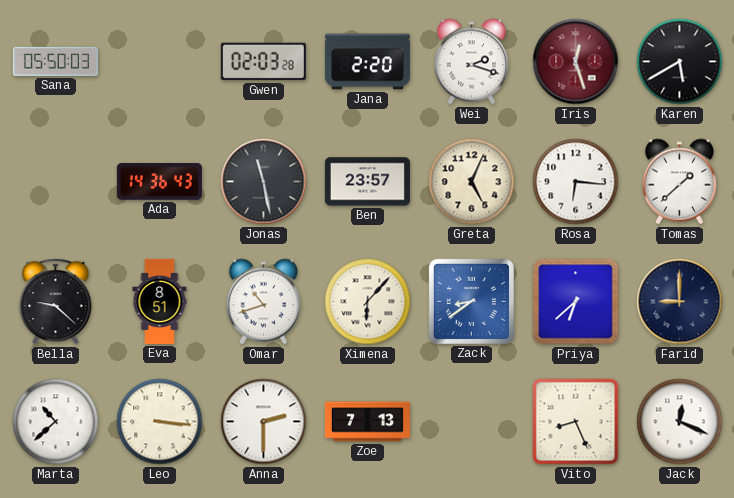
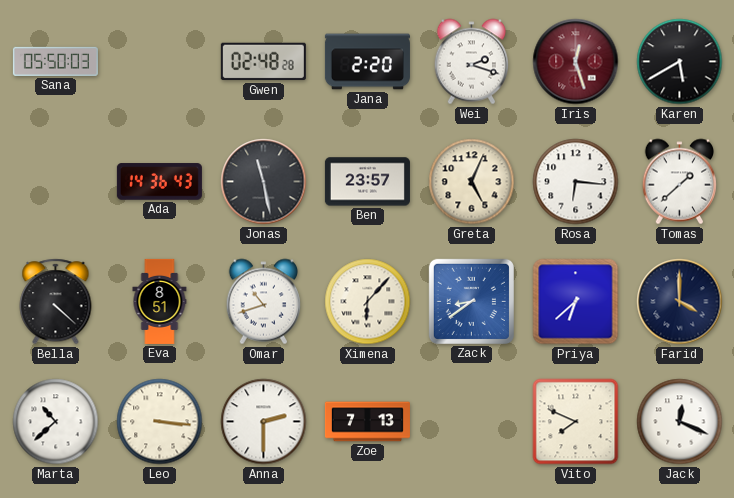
Gwen: 02:03 -> 02:48 (263, 62)
Bella: 9:22 -> 4:22 (56, 302)
Farid: 9:00 -> 4:00 (680, 302)
Vito: 8:26 -> 7:49 (576, 422)
